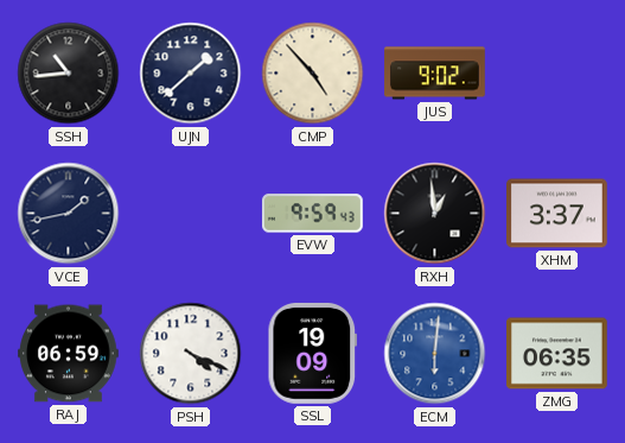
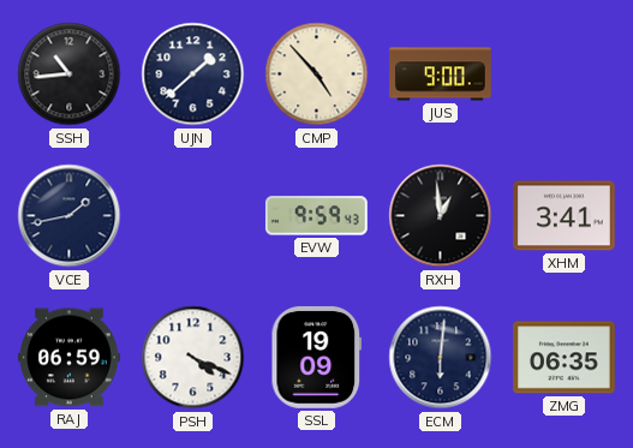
JUS: 9:02 -> 9:00 (441, 74)
XHM: 3:37 -> 3:41 (565, 216)
ECM dial: blue -> navy (441, 358)
